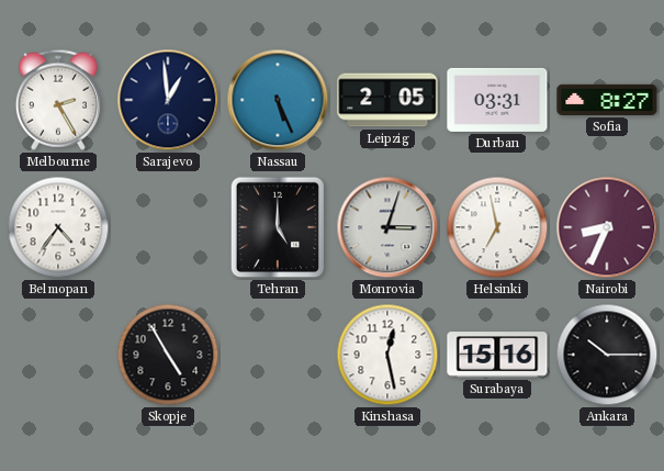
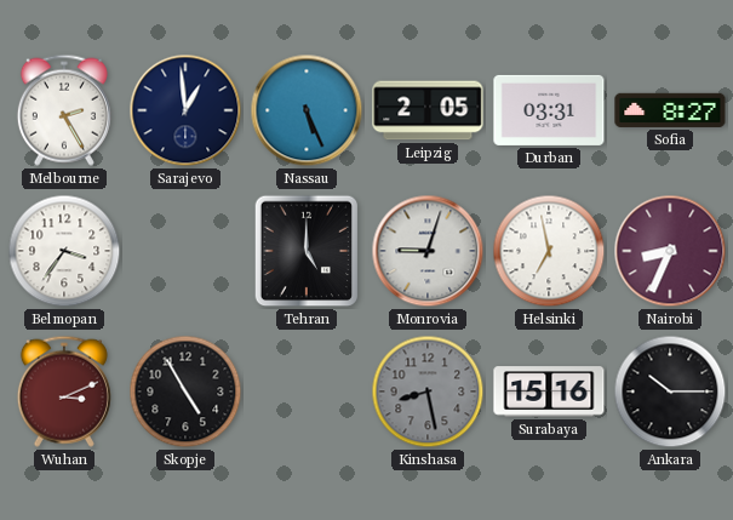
Belmopan: 4:36 -> 3:36 (64, 251)
Monrovia: 3:03 -> 9:03 (428, 251)
Wuhan: none -> 3:11 (64, 392)
Kinshasa: 12:28 -> 8:28 (428, 392)
Kinshasa dial: white -> grey (428, 392)
